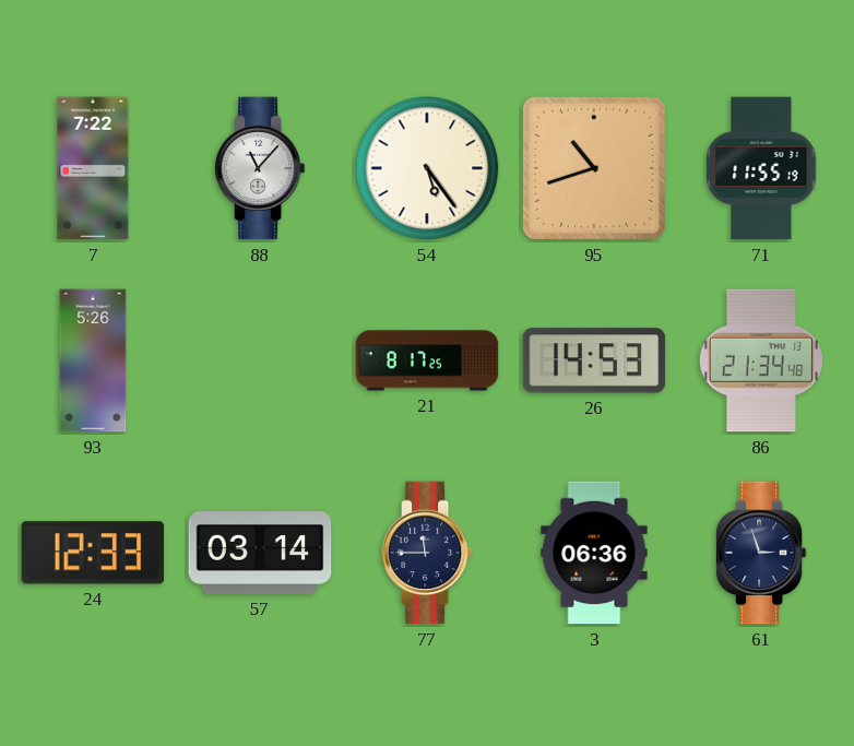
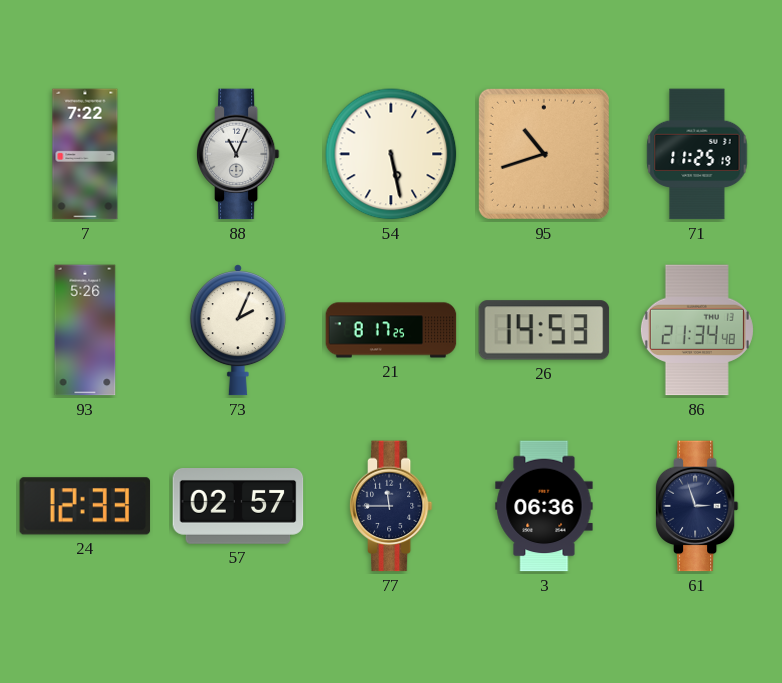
88: 11:07 -> 11:04 (238, 154)
54: 5:24 -> 5:28 (391, 154)
71: 11:55 -> 11:25 (697, 154)
73: none -> 2:04 (238, 330)
57: 03:14 -> 02:57 (238, 507)
